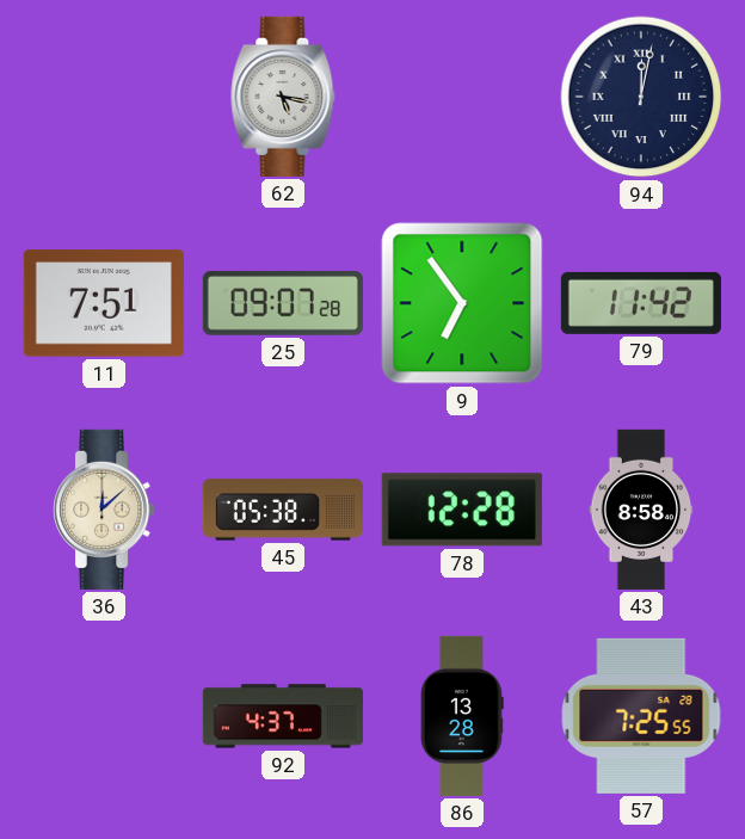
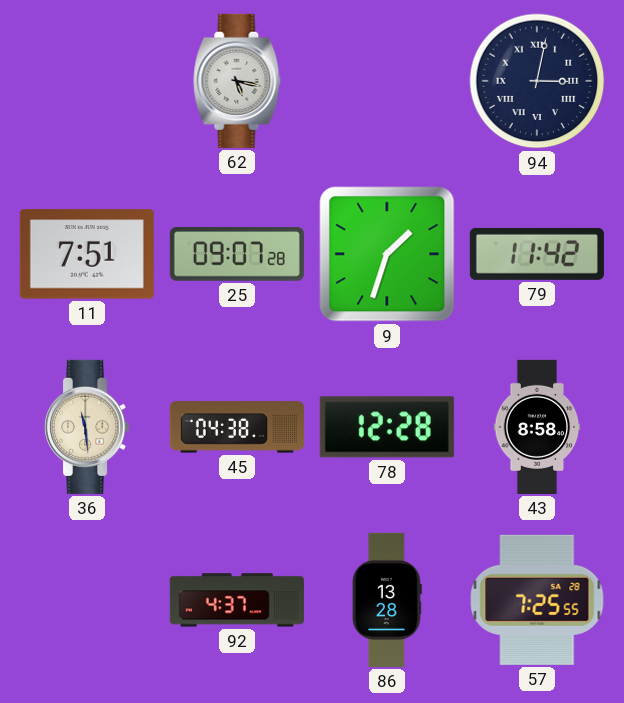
94: 12:02 -> 3:02 (537, 81)
9: 6:54 -> 1:33 (387, 254)
36: 12:08 -> 11:29 (88, 427)
45: 05:38 -> 04:38 (237, 427)
